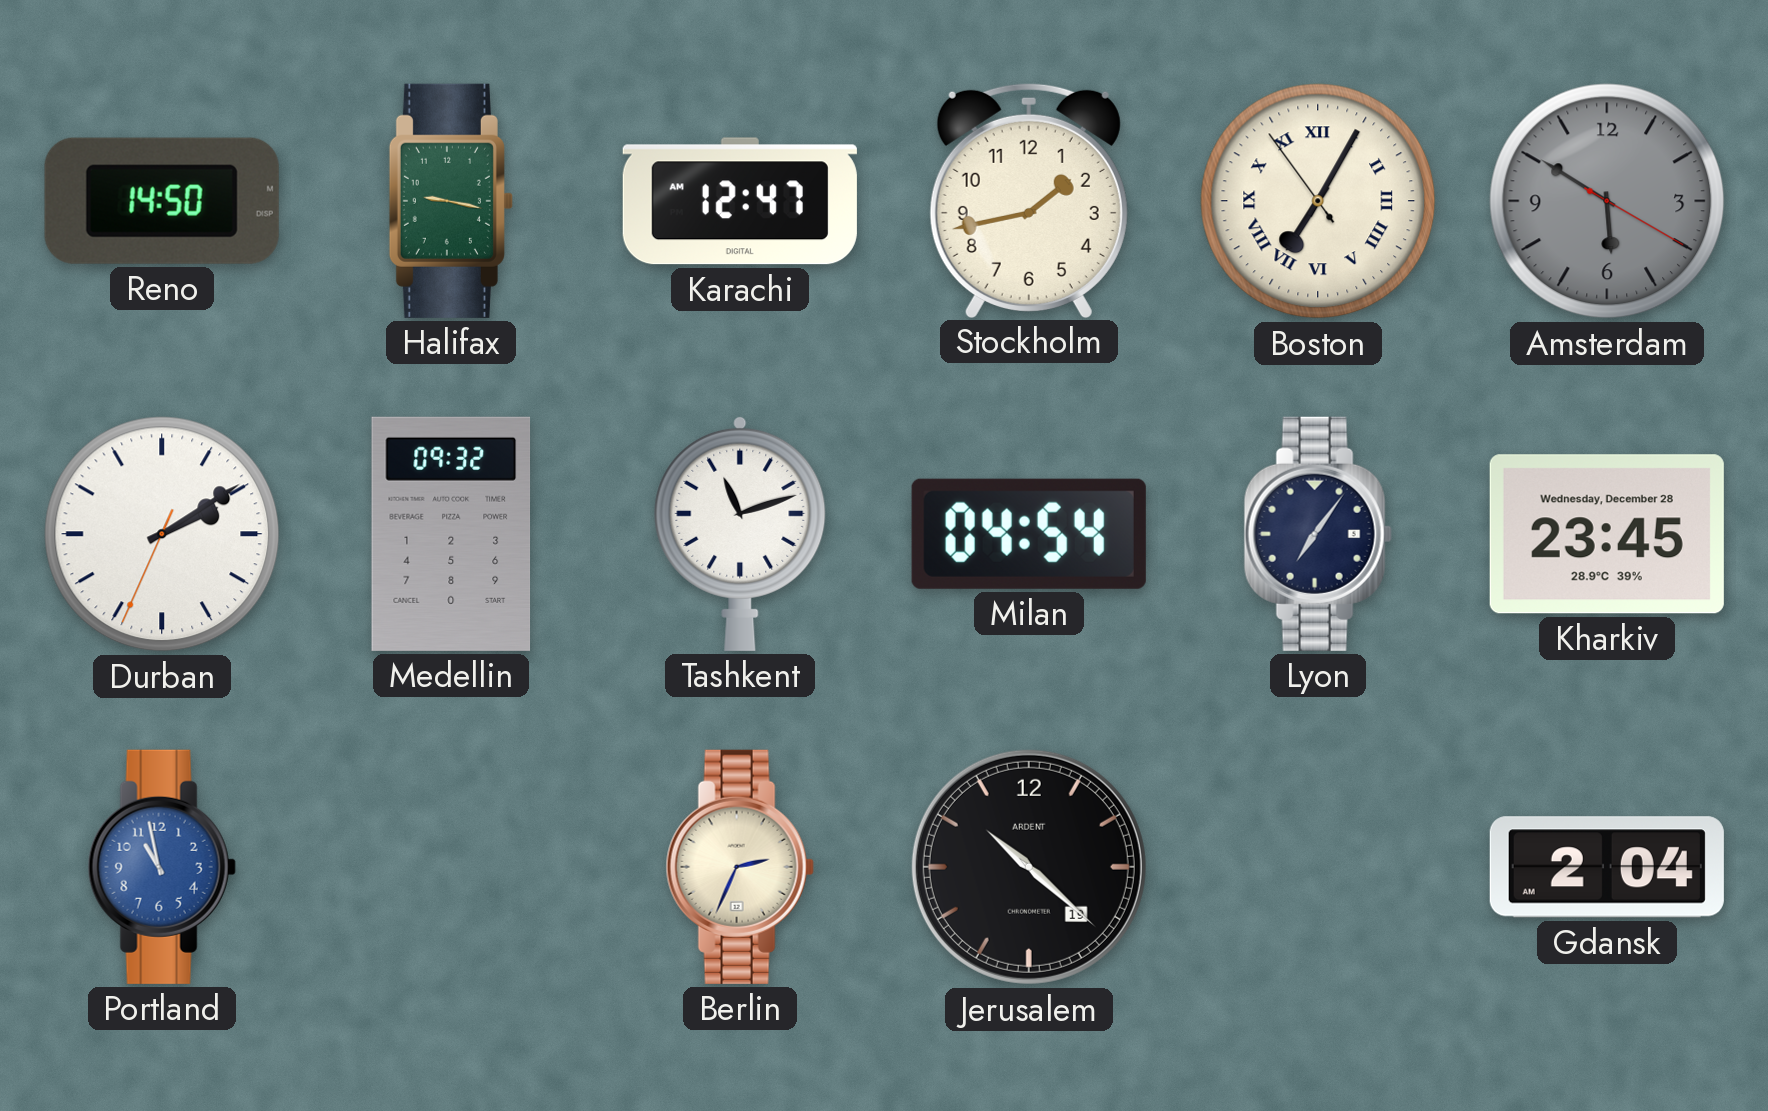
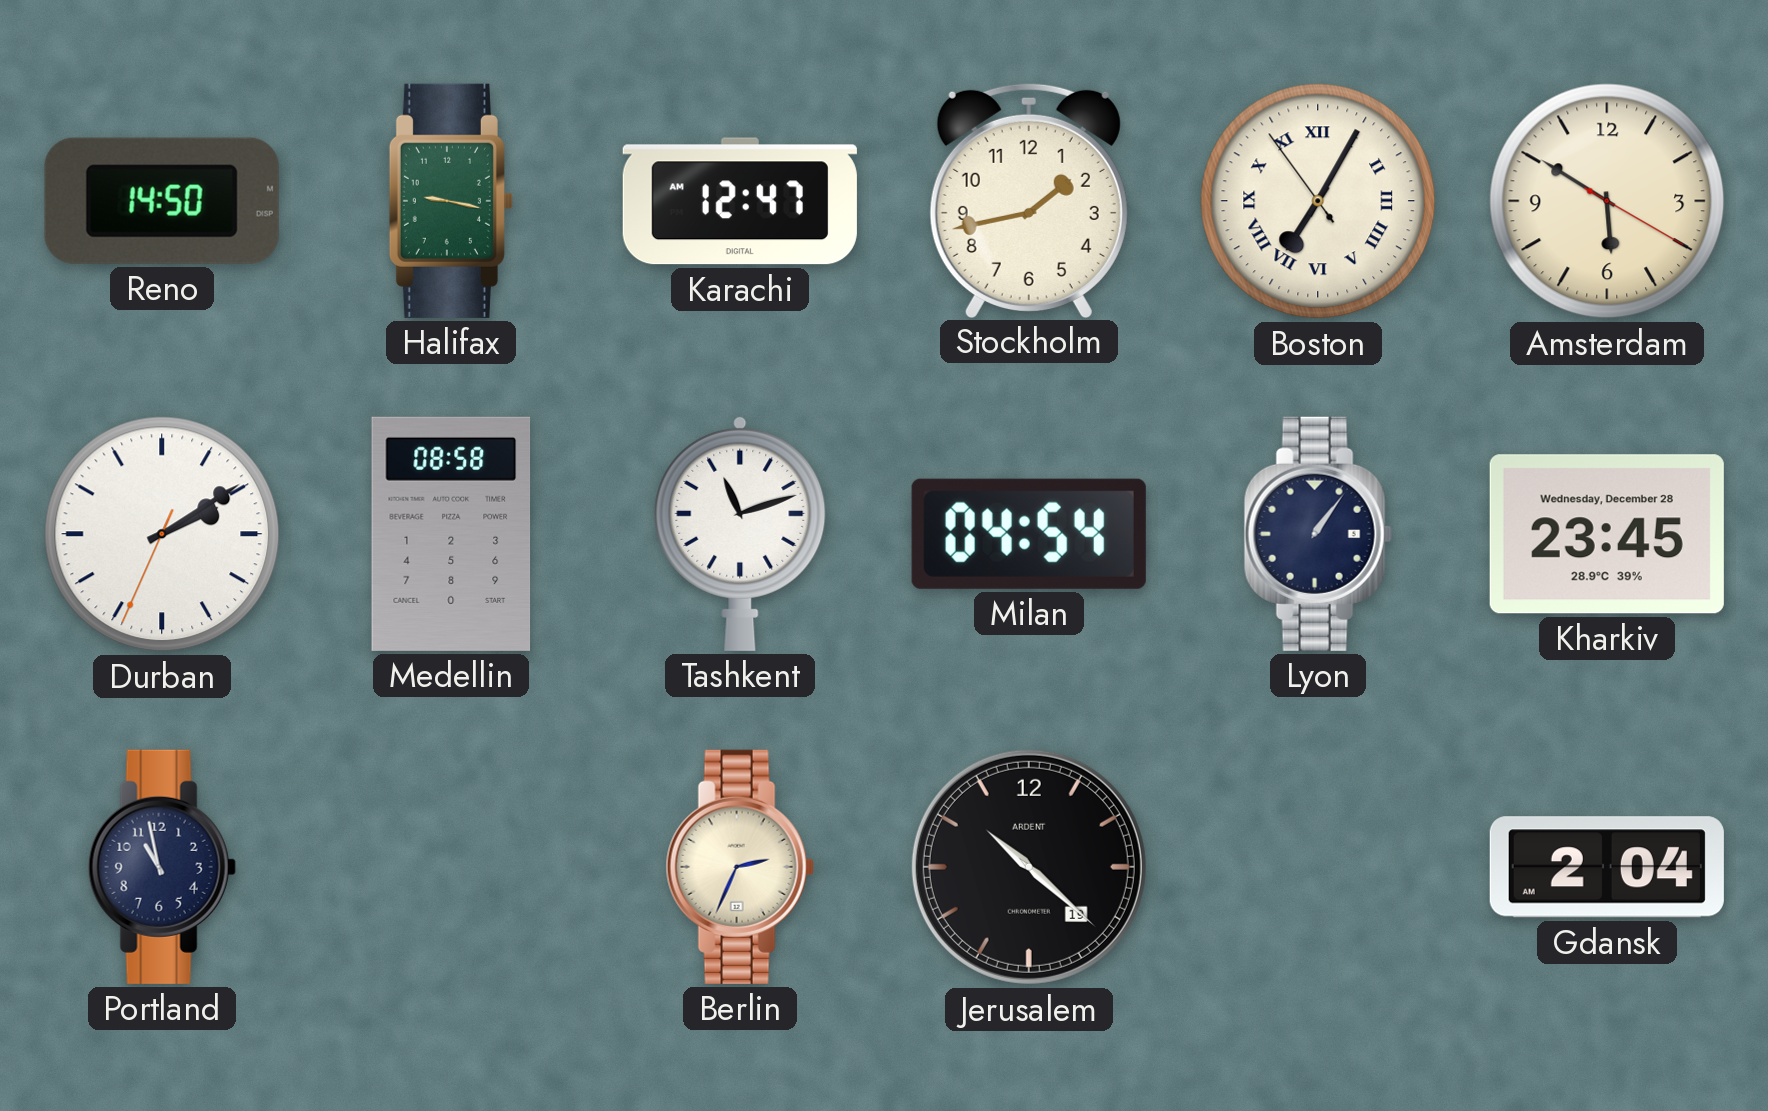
Amsterdam dial: grey -> cream (1607, 201)
Medellin: 09:32 -> 08:58 (451, 534)
Lyon: 7:06 -> 1:06 (1318, 534)
Portland dial: blue -> navy (162, 867)
